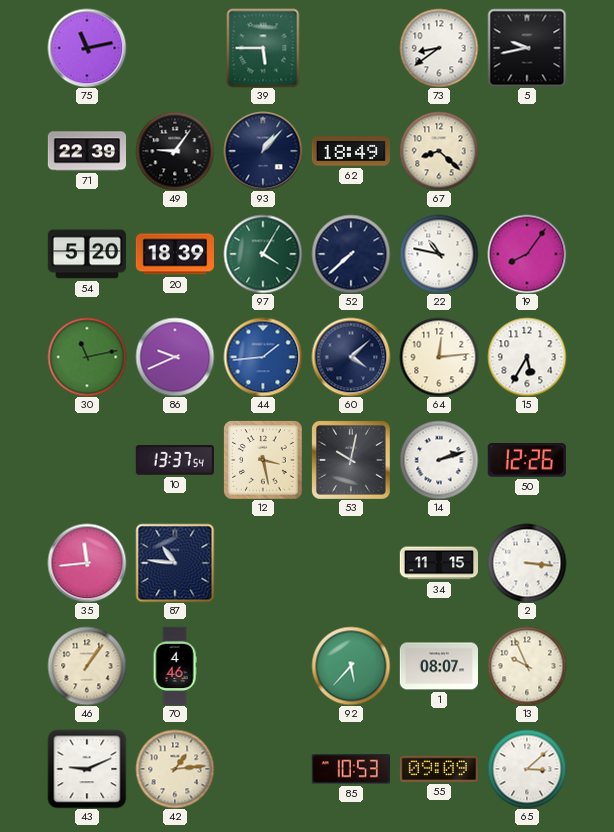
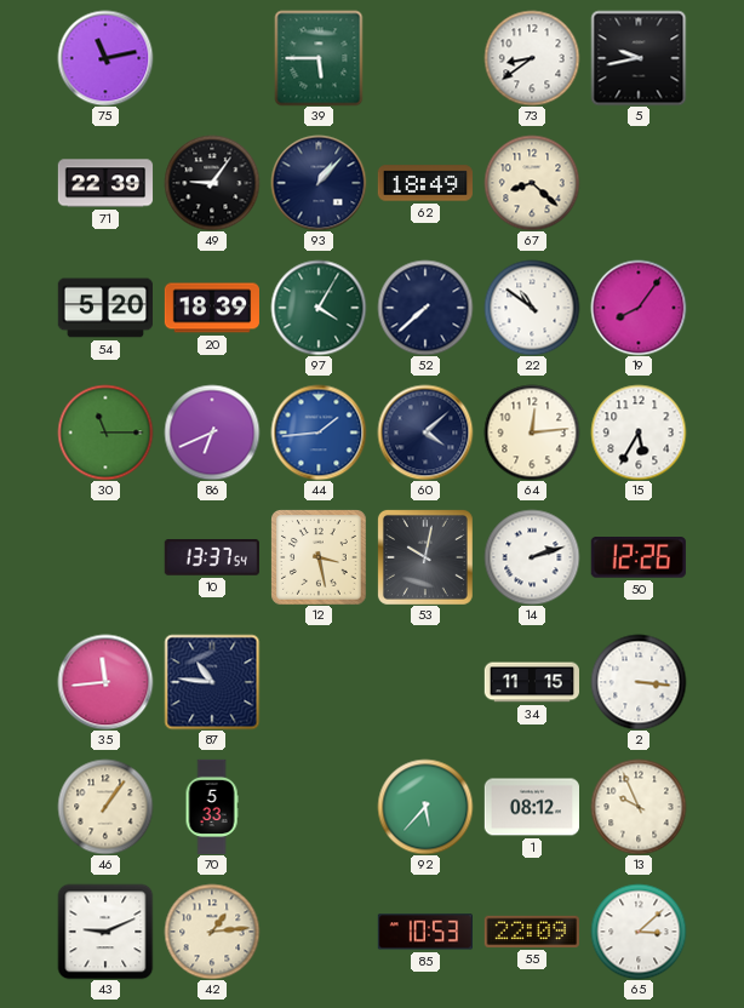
22: 10:47 -> 10:51 (532, 308)
30: 11:13 -> 11:15 (105, 433)
86: 9:41 -> 6:41 (212, 433)
70: 4:46 -> 5:33 (212, 807)
1: 08:07 -> 08:12 (531, 807)
55: 09:09 -> 22:09 (531, 932)
